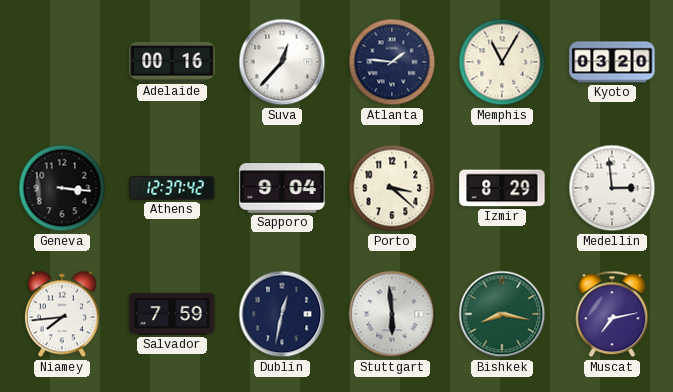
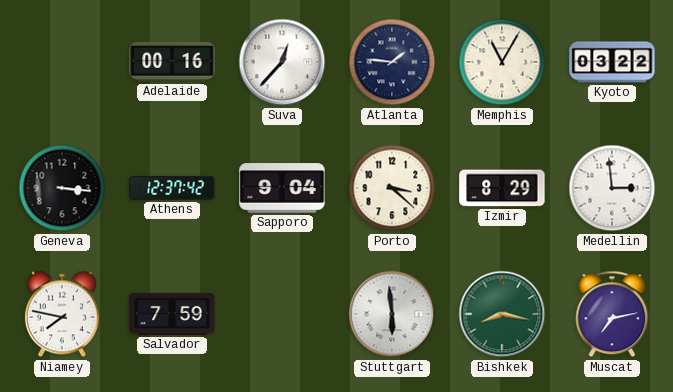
Kyoto: 03:20 -> 03:22 (612, 62)
Niamey: 7:44 -> 7:47 (62, 314)
Dublin: 12:32 -> none (282, 314)
